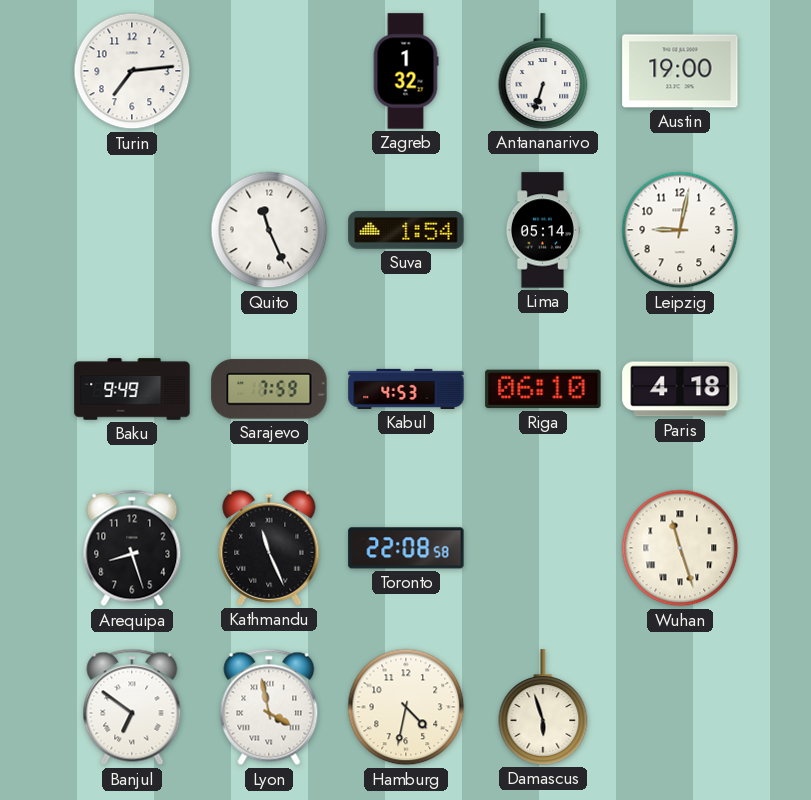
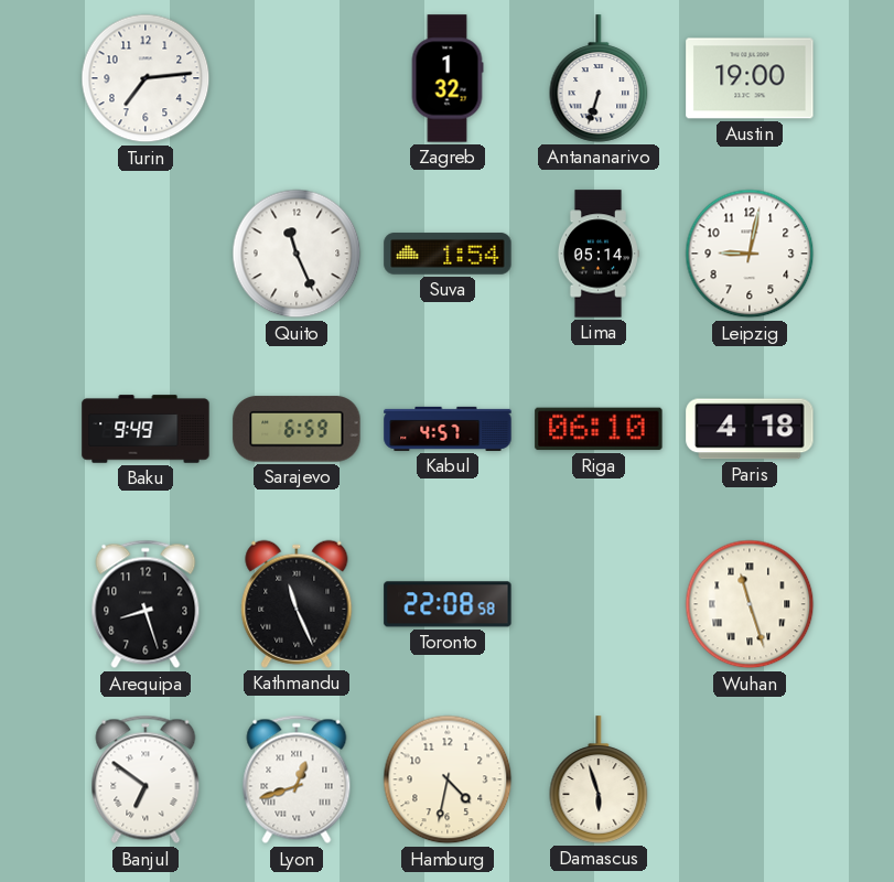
Sarajevo: 7:59 -> 6:59 (297, 429)
Kabul: 4:53 -> 4:57 (448, 429)
Lyon: 3:58 -> 12:42 (297, 779)
